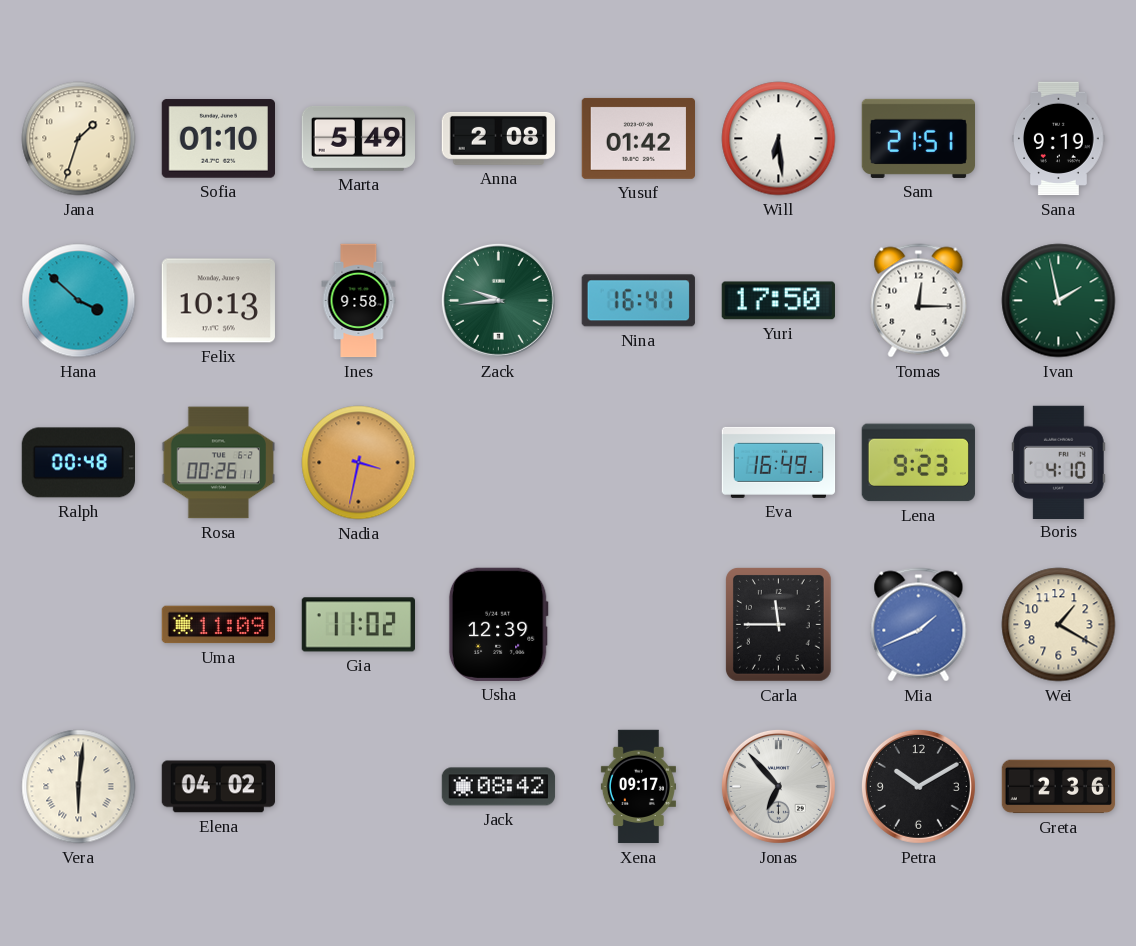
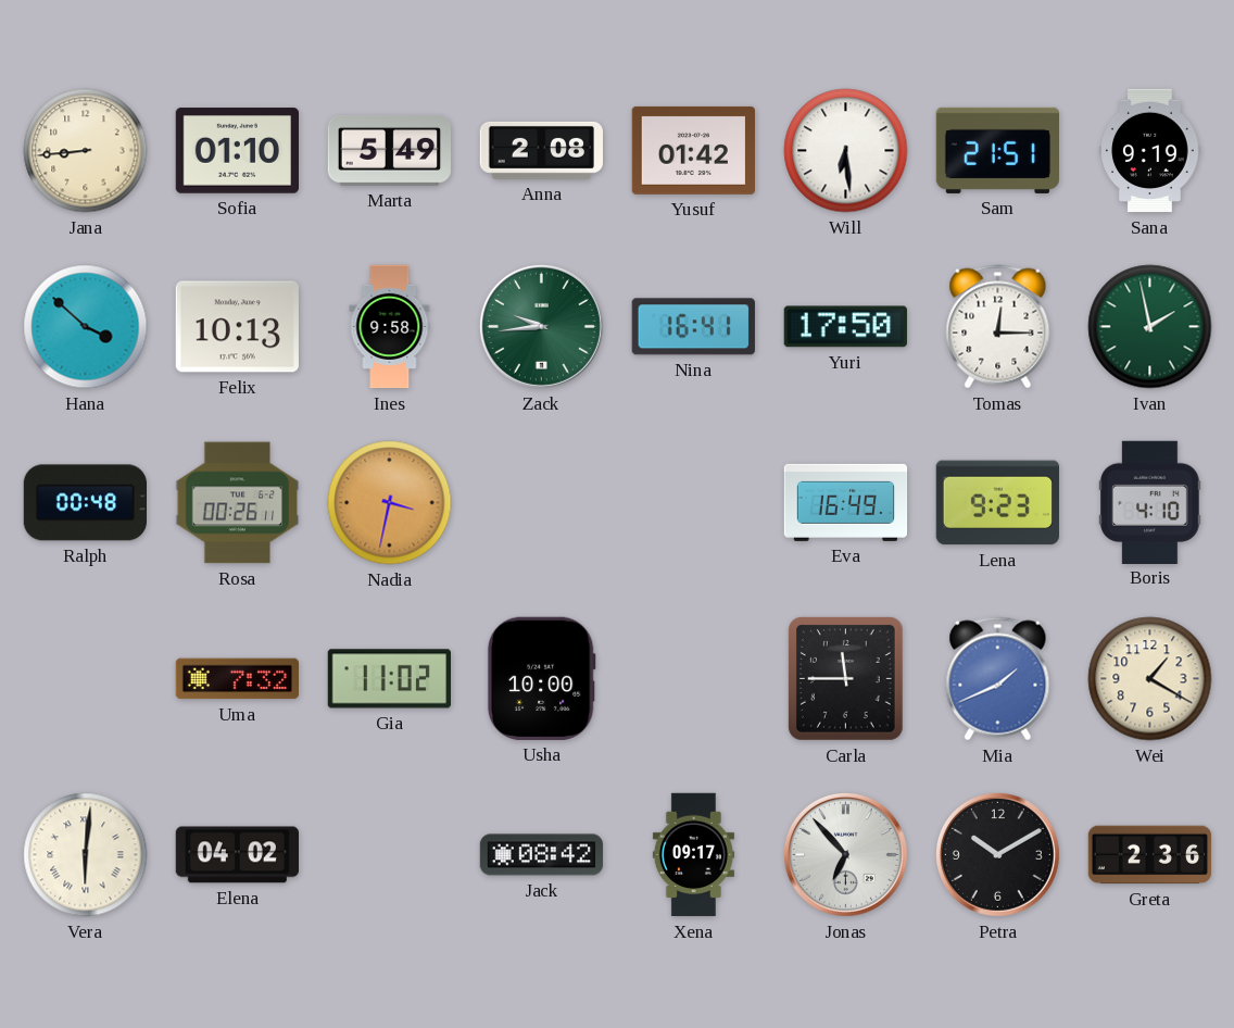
Jana: 1:33 -> 8:44 (86, 151)
Uma: 11:09 -> 7:32 (237, 679)
Usha: 12:39 -> 10:00 (541, 678)
